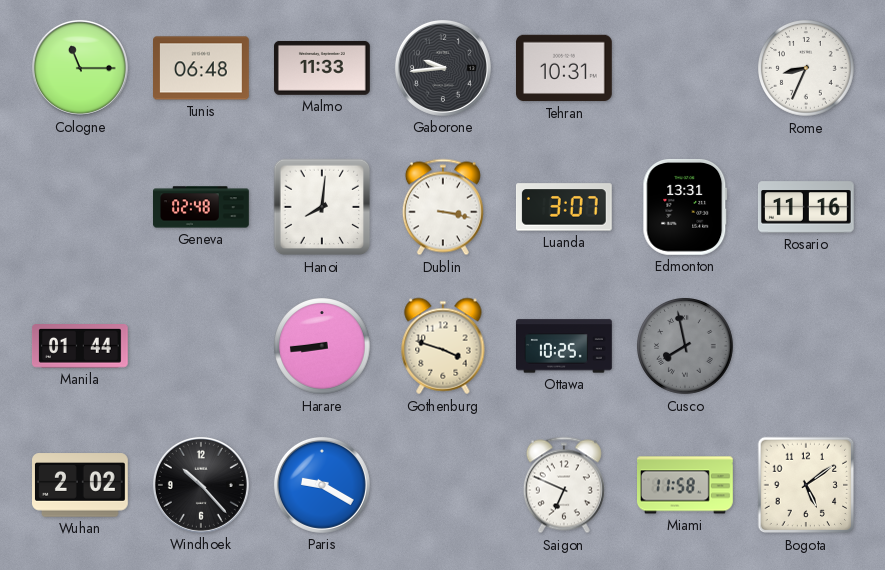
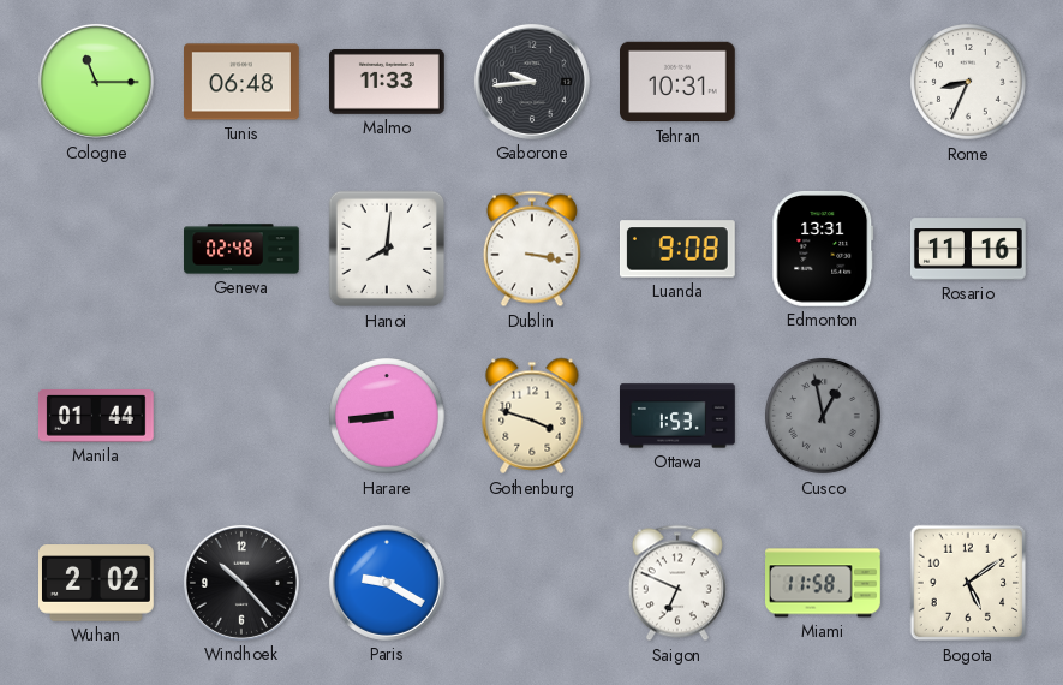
Luanda: 3:07 -> 9:08 (677, 249)
Ottawa: 10:25 -> 1:53 (679, 416)
Cusco: 7:58 -> 12:58 (824, 417)
